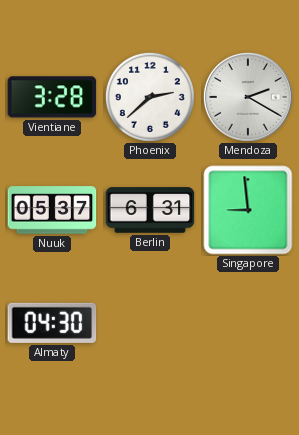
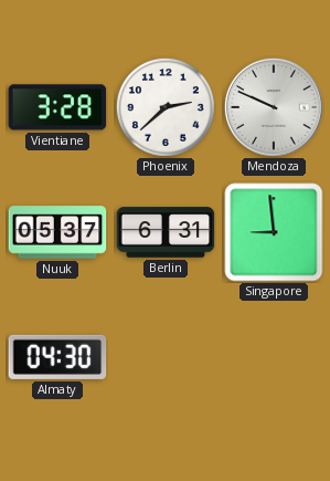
Mendoza: 2:20 -> 9:49 (274, 107)
